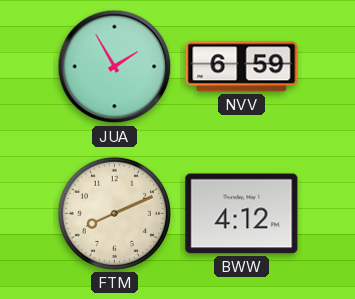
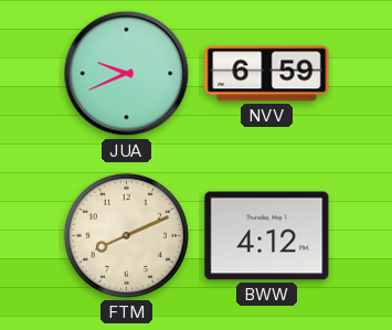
JUA: 1:55 -> 9:41 (127, 74)
